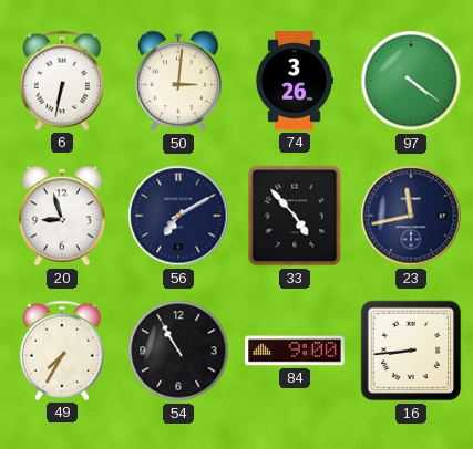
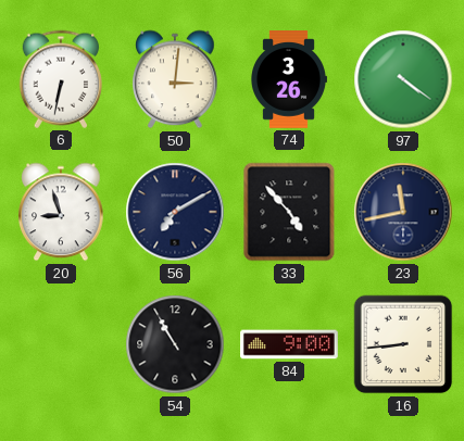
49: 7:35 -> none (62, 351)
